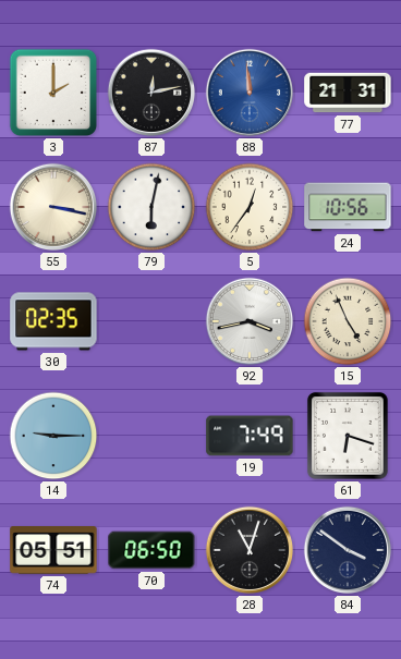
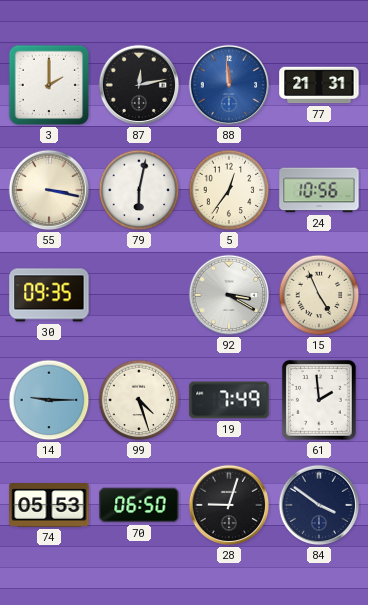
30: 02:35 -> 09:35 (49, 295)
92: 3:43 -> 3:20 (229, 295)
99: none -> 4:27 (139, 400)
61: 6:18 -> 1:59 (319, 400)
74: 05:51 -> 05:53 (49, 505)
28: 11:03 -> 9:03 (229, 505)
